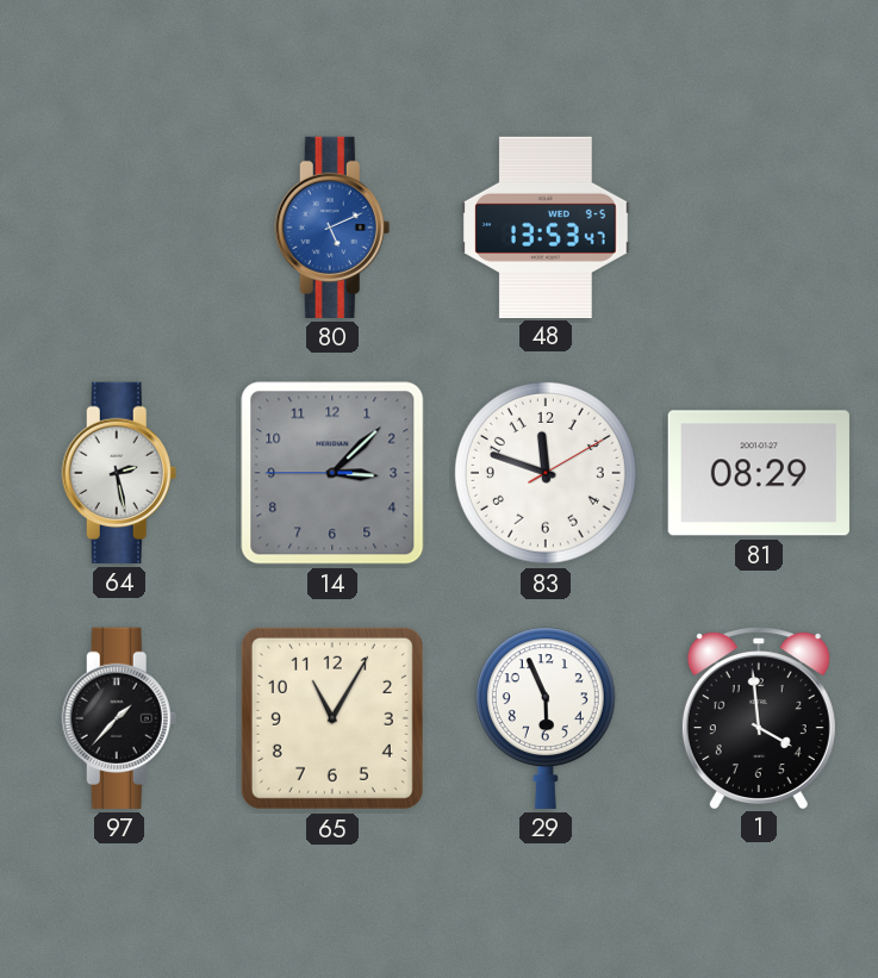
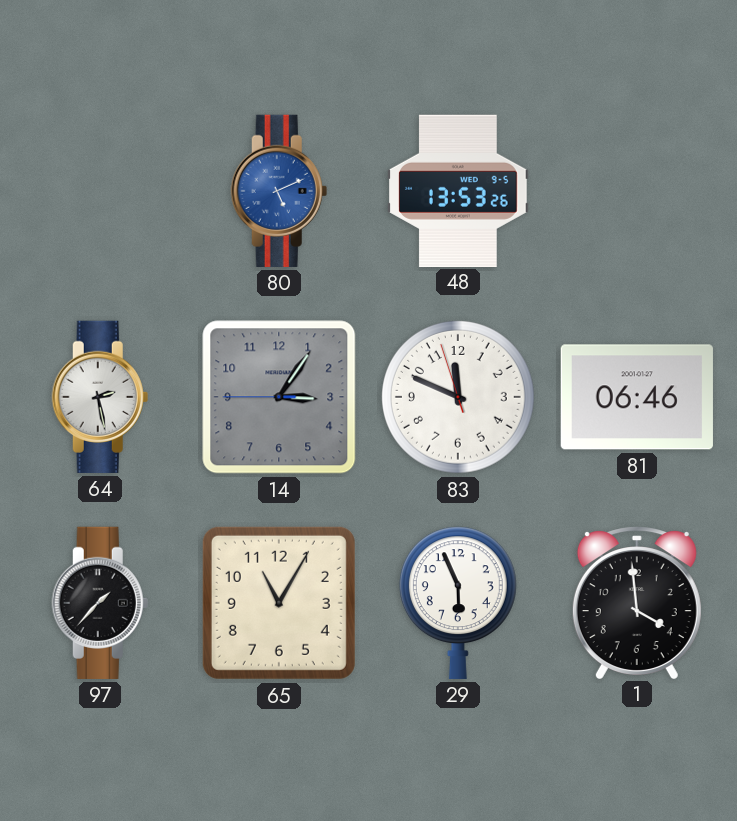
48: 13:53:47 -> 13:53:26 (459, 190)
14: 3:07 -> 3:05 (279, 397)
83: 11:48:10 -> 11:48:57 (458, 397)
81: 08:29 -> 06:46 (637, 397)
